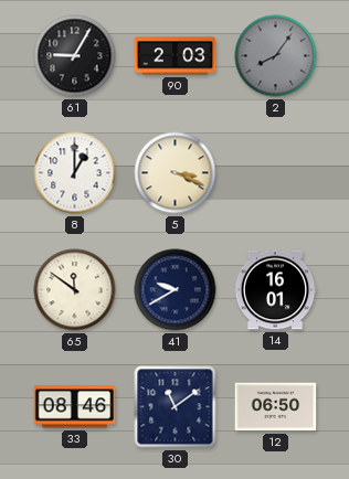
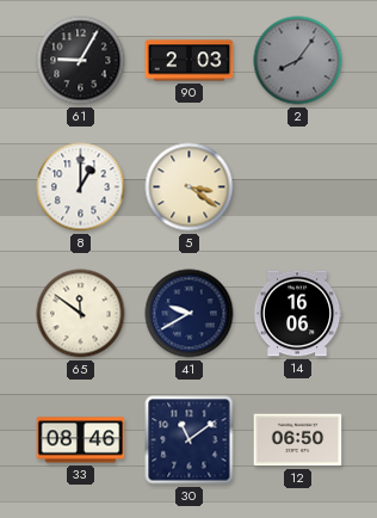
5: 3:19 -> 3:21 (190, 187)
14: 16:01 -> 16:06 (297, 314)
